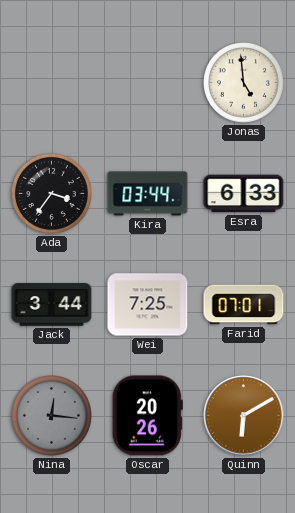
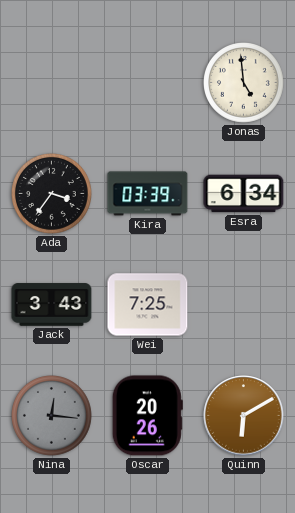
Kira: 03:44 -> 03:39 (148, 194)
Esra: 6:33 -> 6:34 (244, 194)
Jack: 3:44 -> 3:43 (52, 305)
Farid: 07:01 -> none (244, 305)
